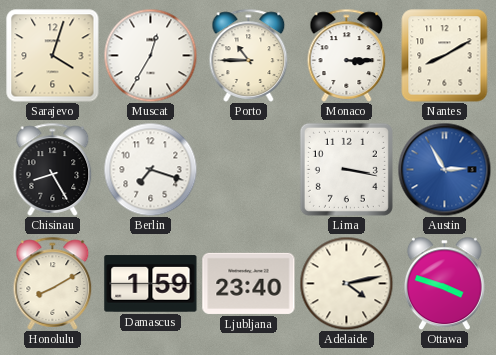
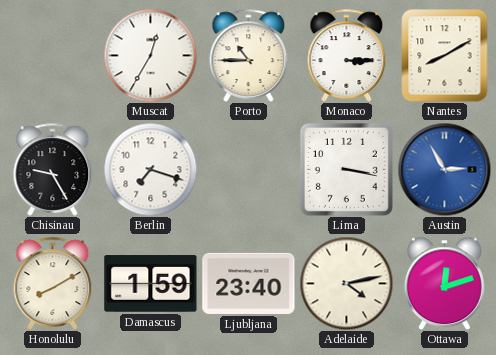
Sarajevo: 4:03 -> none (53, 56)
Chisinau: 8:25 -> 9:25 (53, 169)
Ottawa: 3:48 -> 12:12 (444, 283)
